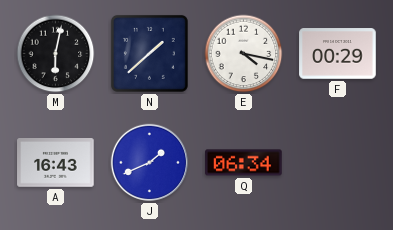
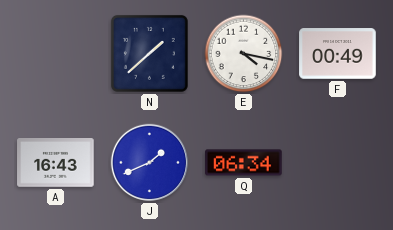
M: 6:02 -> none (56, 54)
F: 00:29 -> 00:49 (338, 54)
